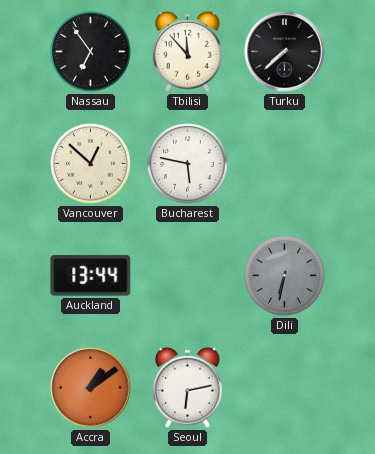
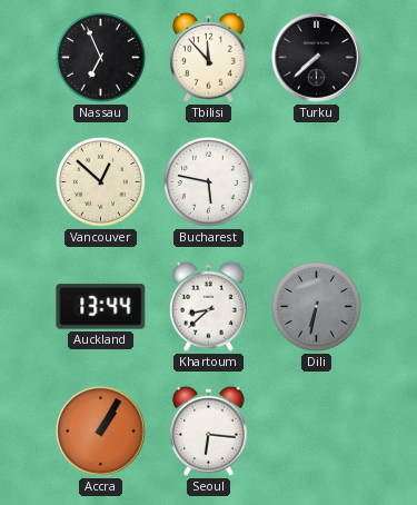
Nassau: 6:54 -> 6:56 (101, 58)
Khartoum: none -> 8:38 (209, 306)
Accra: 1:09 -> 1:05 (101, 432)
Seoul: 6:13 -> 6:16 (209, 430)
